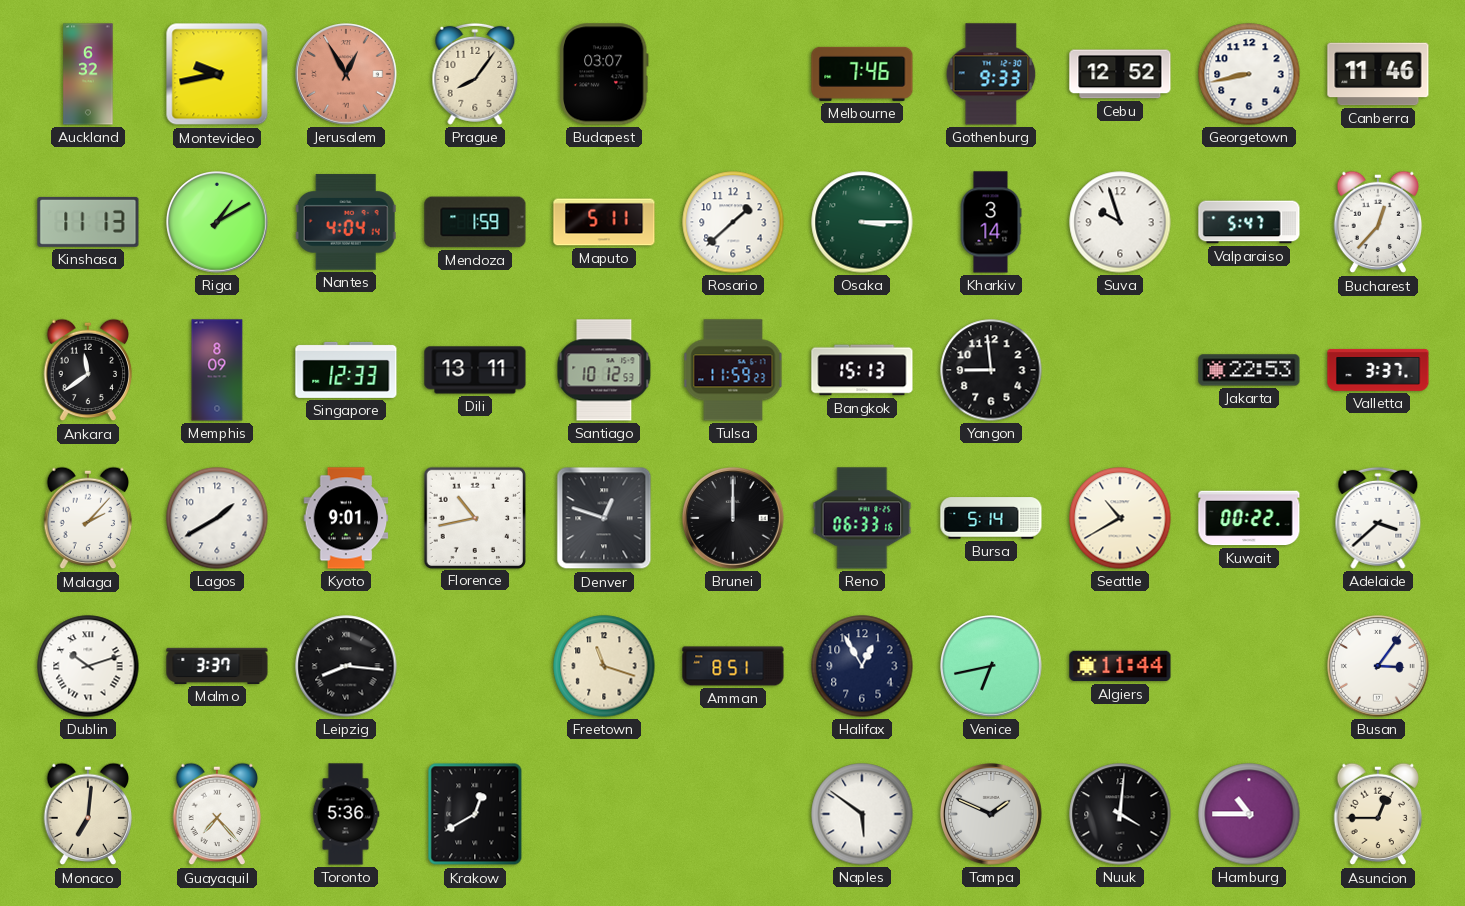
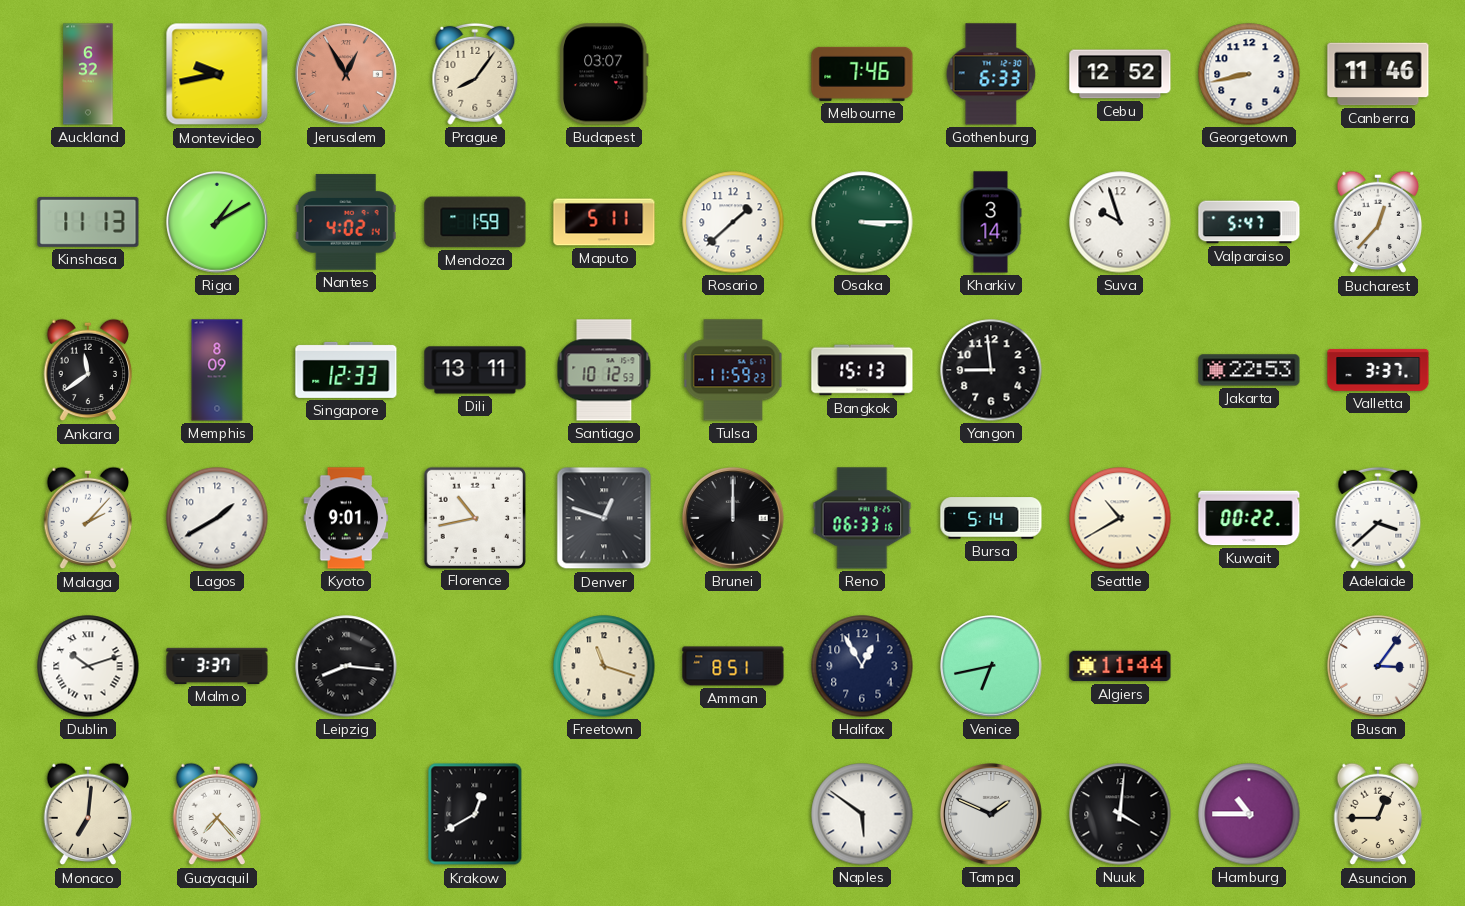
Gothenburg: 9:33 -> 6:33 (991, 74)
Nantes: 4:04 -> 4:02 (346, 222)
Toronto: 5:36 -> none (346, 814)
